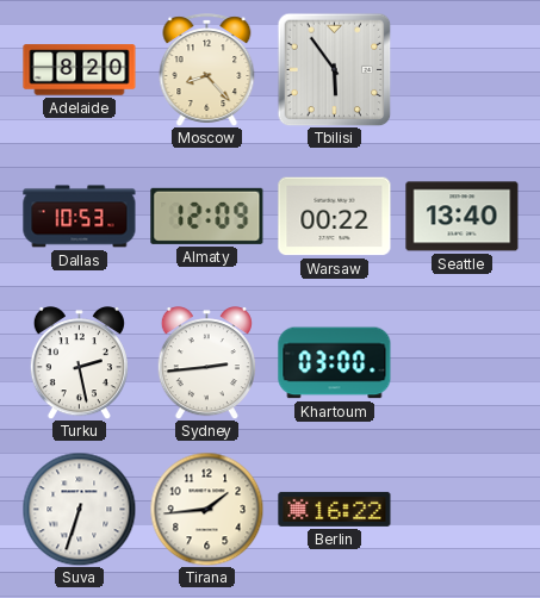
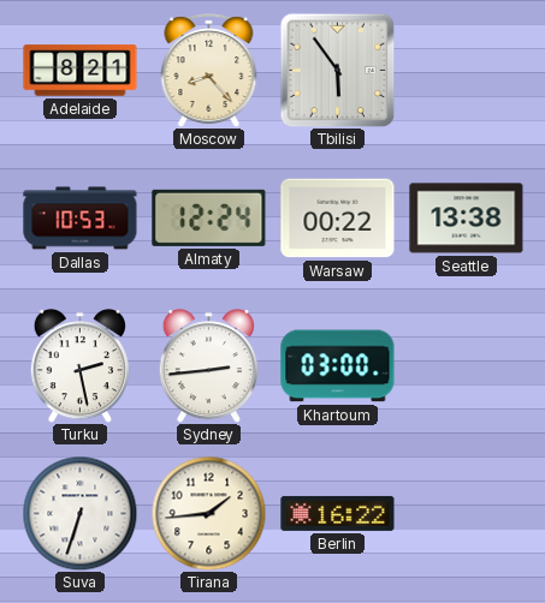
Adelaide: 8:20 -> 8:21 (81, 71)
Almaty: 12:09 -> 12:24 (209, 217)
Seattle: 13:40 -> 13:38 (467, 219)
